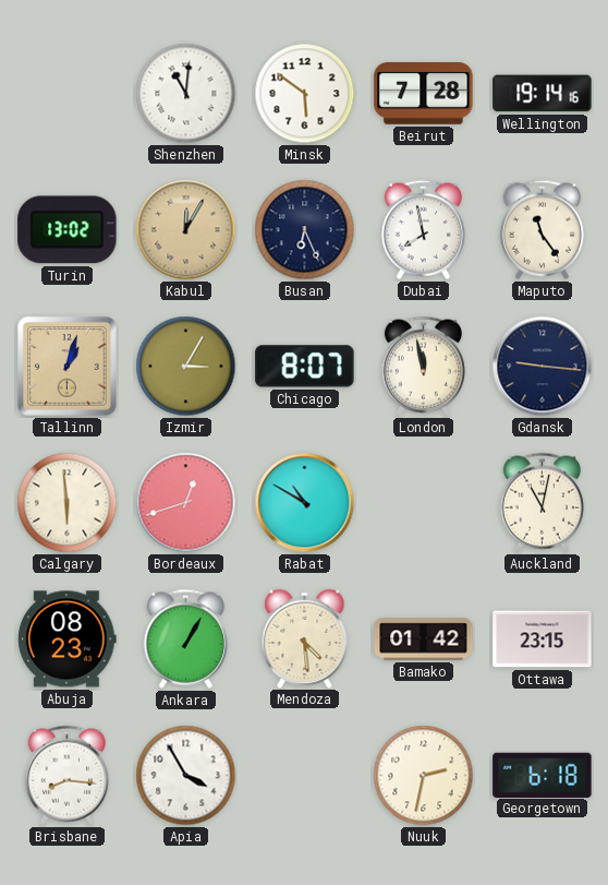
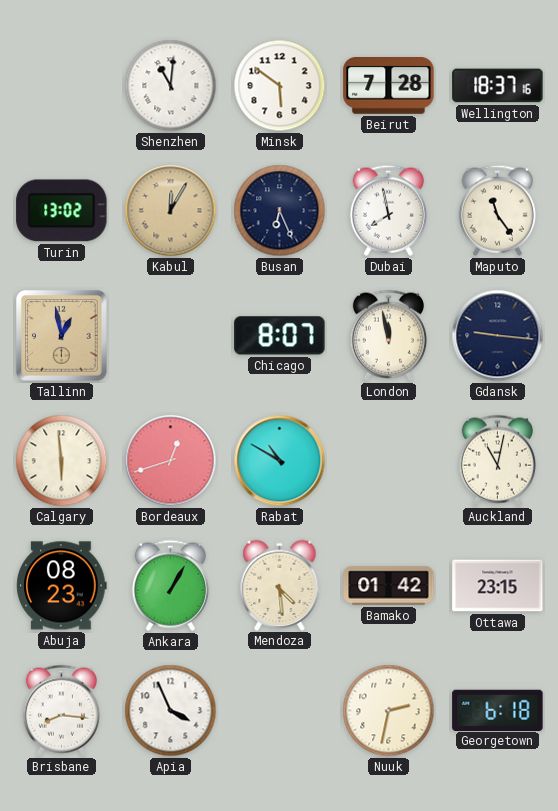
Wellington: 19:14 -> 18:37 (498, 86)
Tallinn: 1:03 -> 12:58 (62, 336)
Izmir: 3:05 -> none (186, 367)
Apia: 3:55 -> 3:56 (171, 711)
